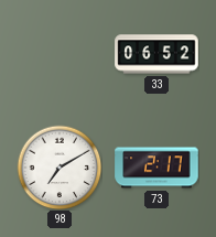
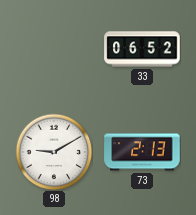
98: 7:10 -> 9:10 (54, 152)
73: 2:17 -> 2:13 (142, 152)
